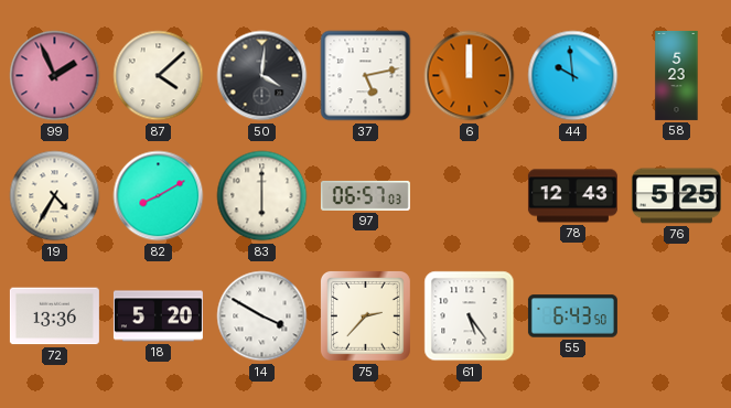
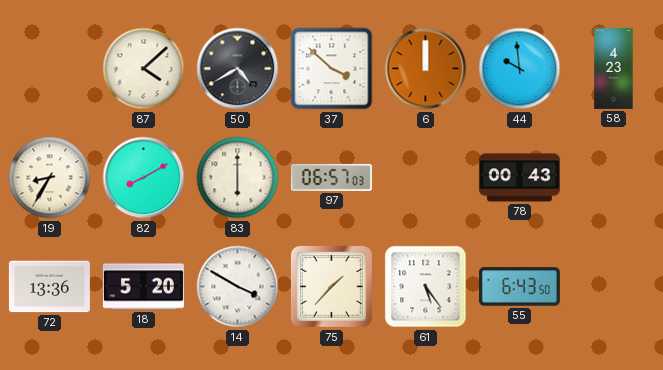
99: 1:56 -> none (55, 76)
50: 4:01 -> 4:40 (238, 69)
37: 5:13 -> 3:52 (332, 69)
58: 5:23 -> 4:23 (614, 68)
19: 4:35 -> 8:35 (50, 178)
78: 12:43 -> 00:43 (519, 178)
76: 5:25 -> none (676, 196)
75: 2:37 -> 1:37 (331, 286)
